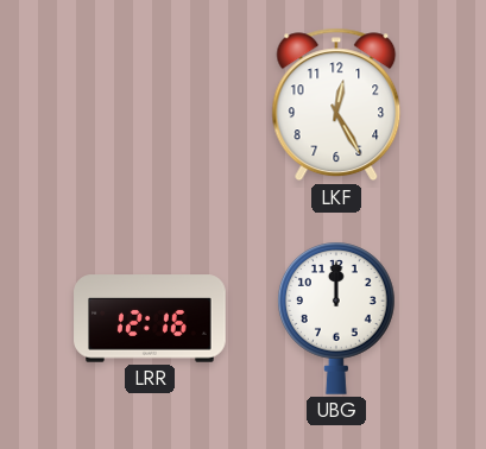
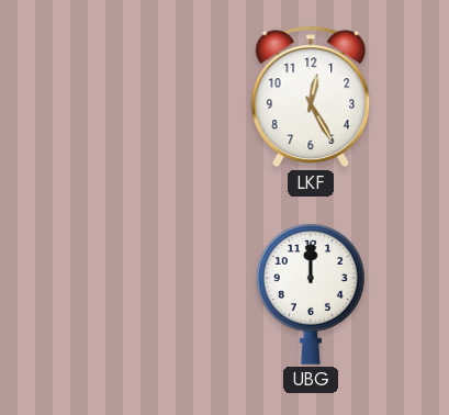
LRR: 12:16 -> none (150, 318)
